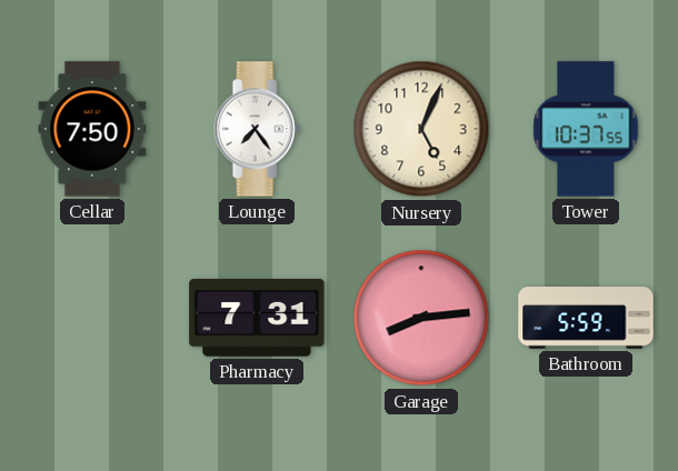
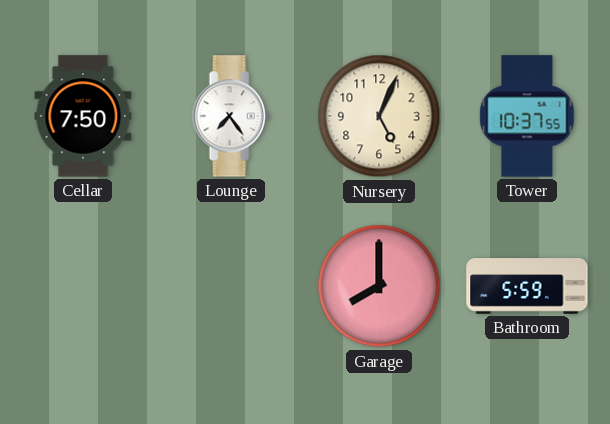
Pharmacy: 7:31 -> none (257, 319)
Garage: 8:14 -> 8:00 (379, 286)
